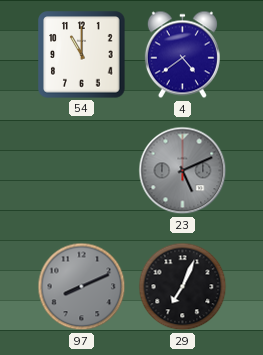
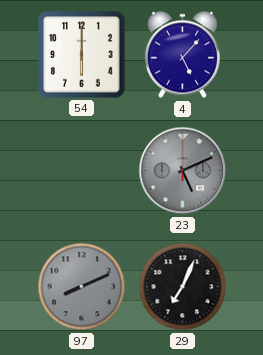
54: 11:00 -> 6:00 (82, 55)
4: 4:39 -> 5:07 (182, 55)
